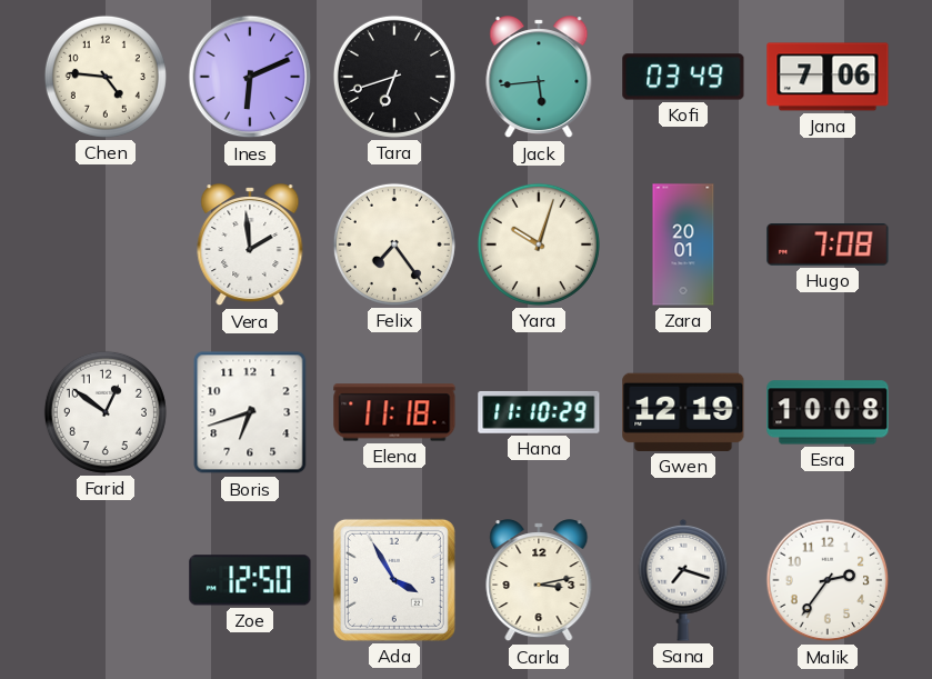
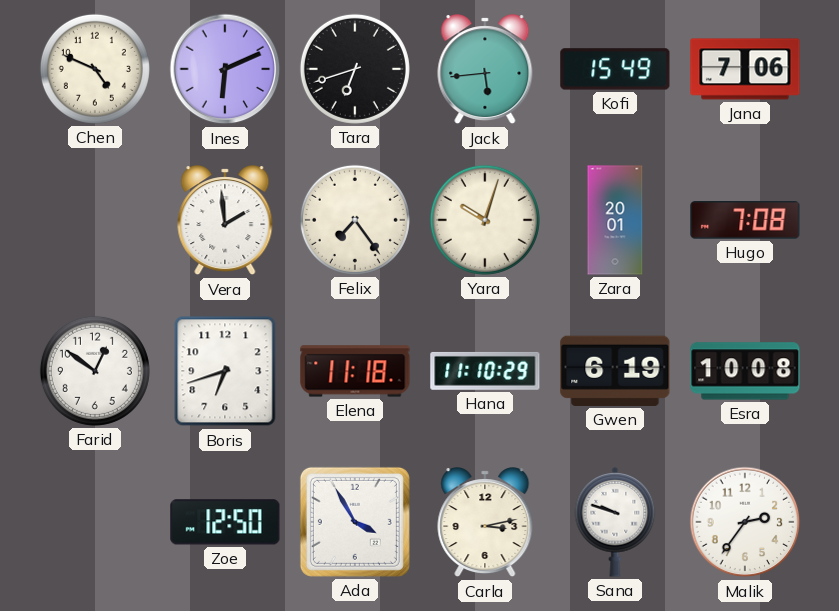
Chen: 4:46 -> 4:49 (95, 69)
Kofi: 03:49 -> 15:49 (615, 69)
Gwen: 12:19 -> 6:19 (615, 371)
Sana: 7:18 -> 9:48 (615, 522)
